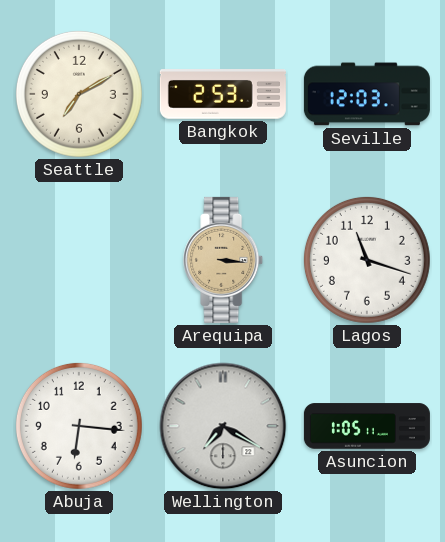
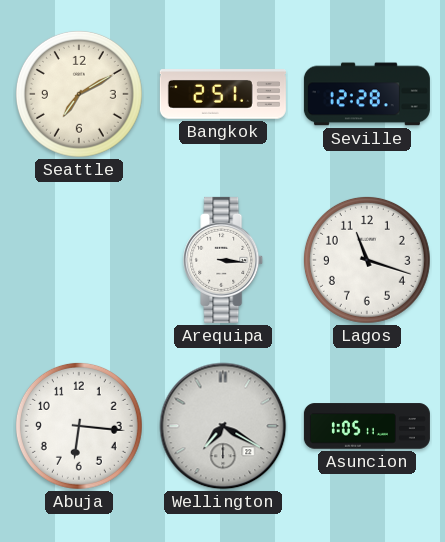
Bangkok: 2:53 -> 2:51 (223, 94)
Seville: 12:03 -> 12:28 (367, 94)
Arequipa dial: champagne -> white (224, 260)
